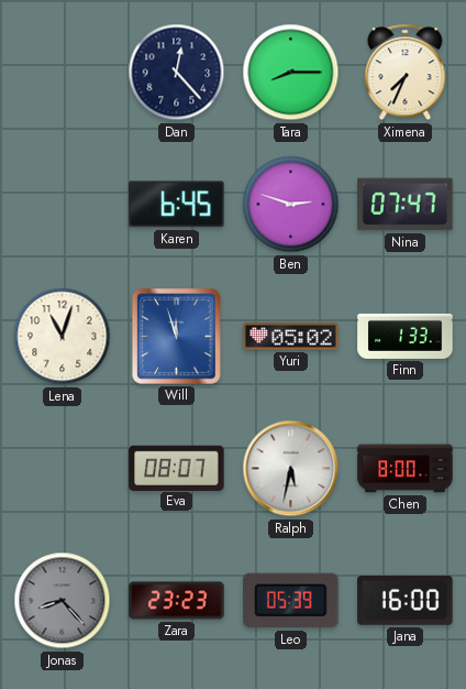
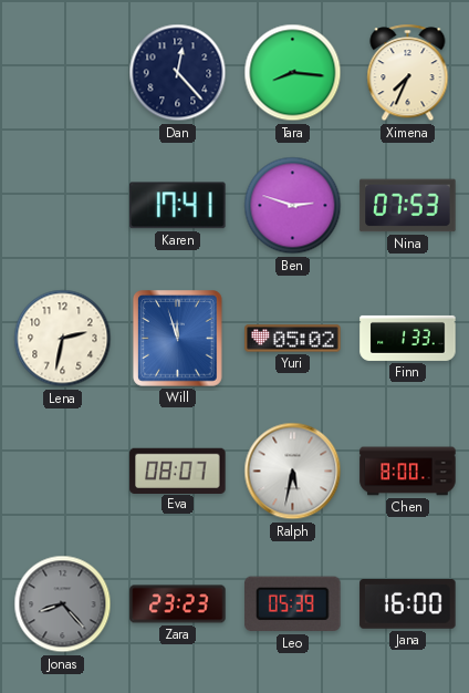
Tara: 8:15 -> 8:16 (293, 73)
Karen: 6:45 -> 17:41 (178, 206)
Nina: 07:47 -> 07:53 (408, 206)
Lena: 11:03 -> 2:32 (63, 339)
